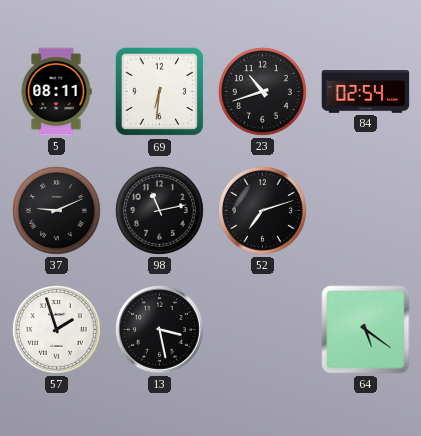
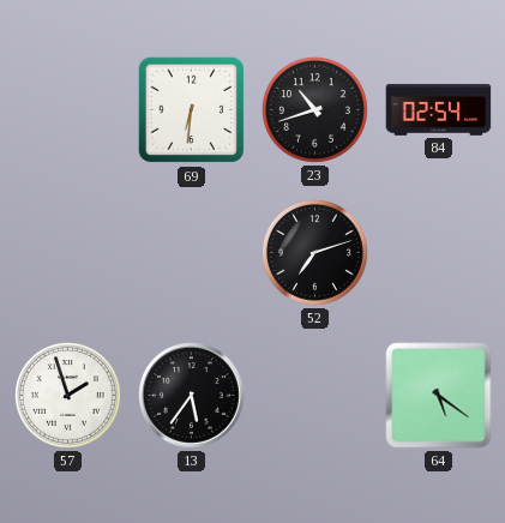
5: 08:11 -> none (56, 92)
37: 9:11 -> none (57, 211)
98: 11:13 -> none (160, 211)
13: 3:28 -> 5:36 (192, 396)
